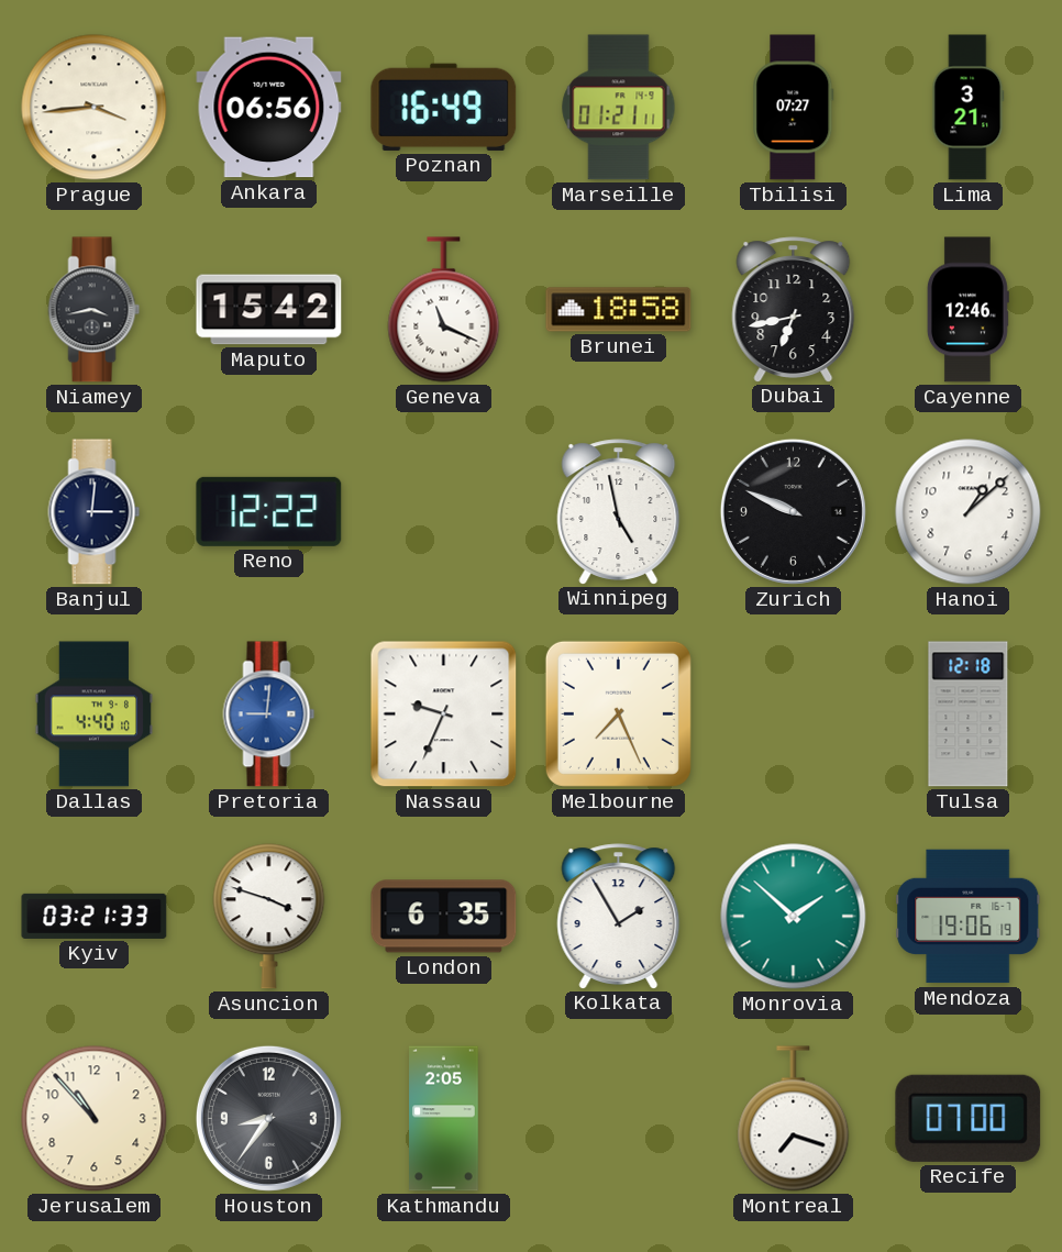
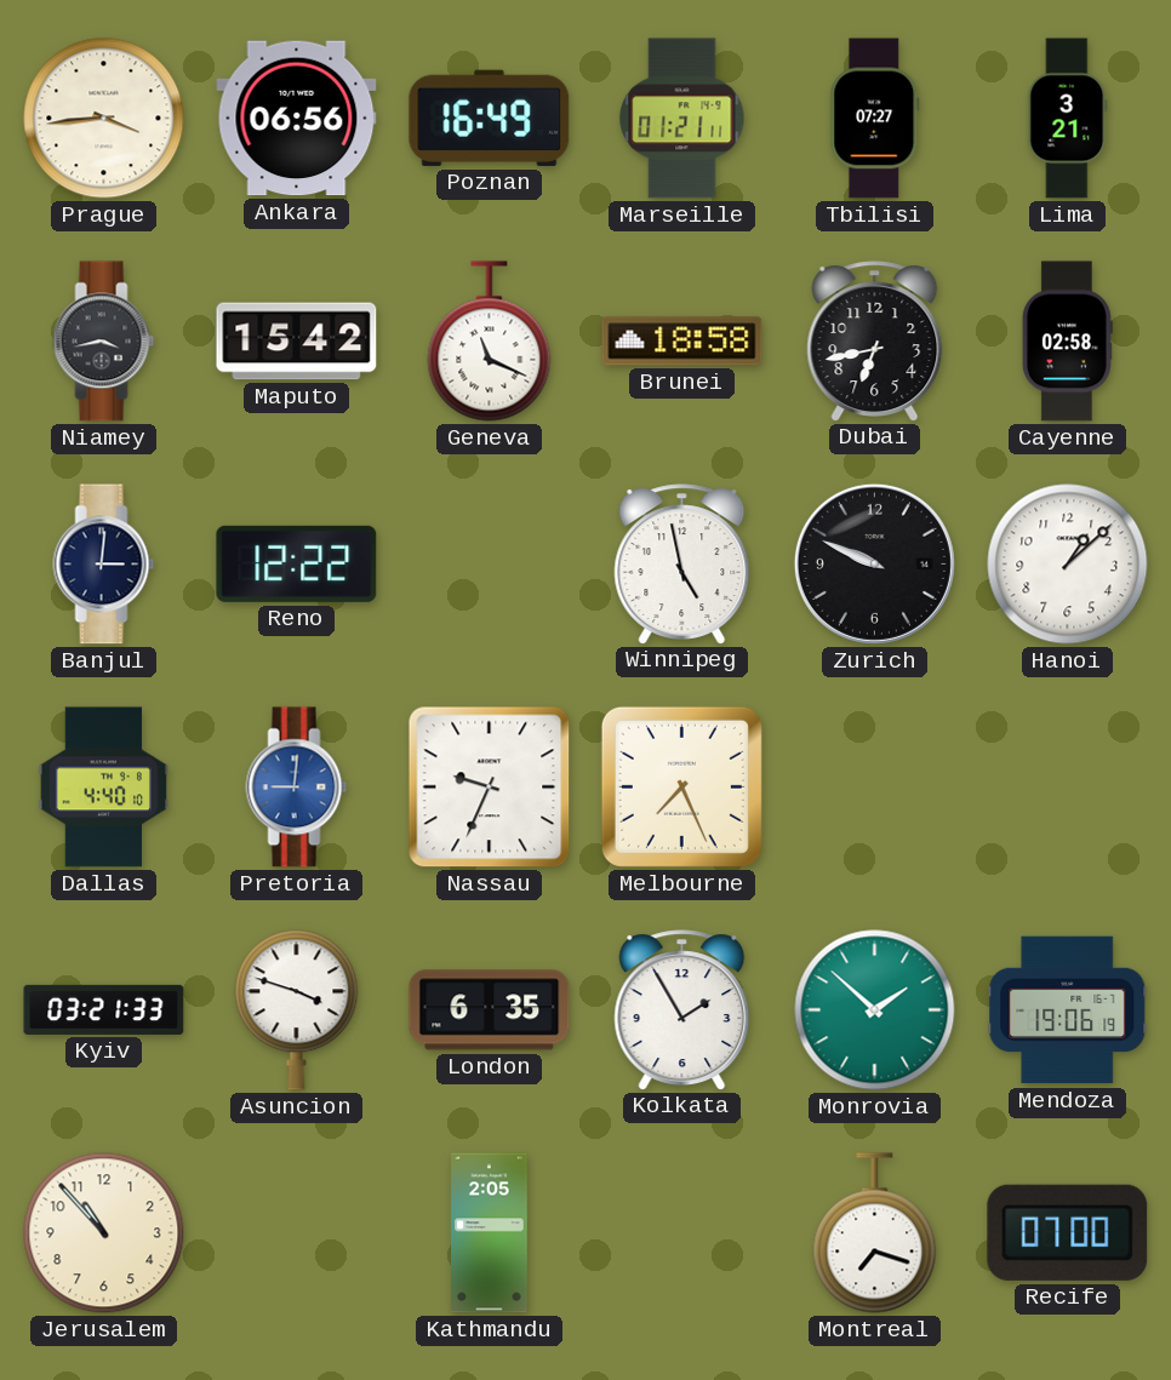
Cayenne: 12:46 -> 02:58 (1067, 342)
Tulsa: 12:18 -> none (969, 714)
Houston: 8:36 -> none (268, 1118)
